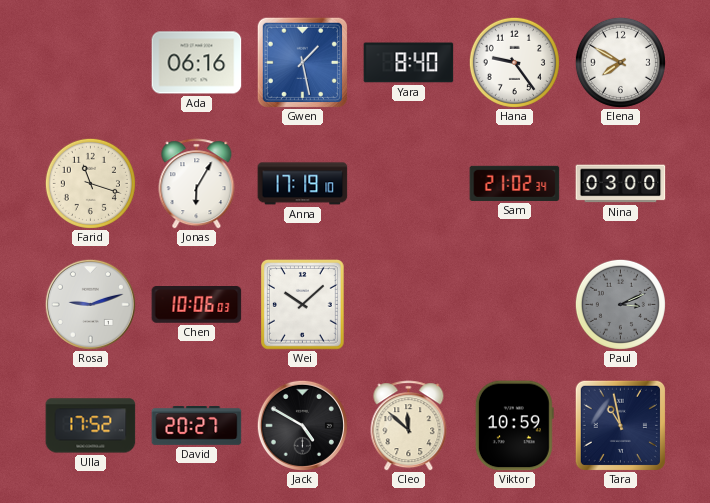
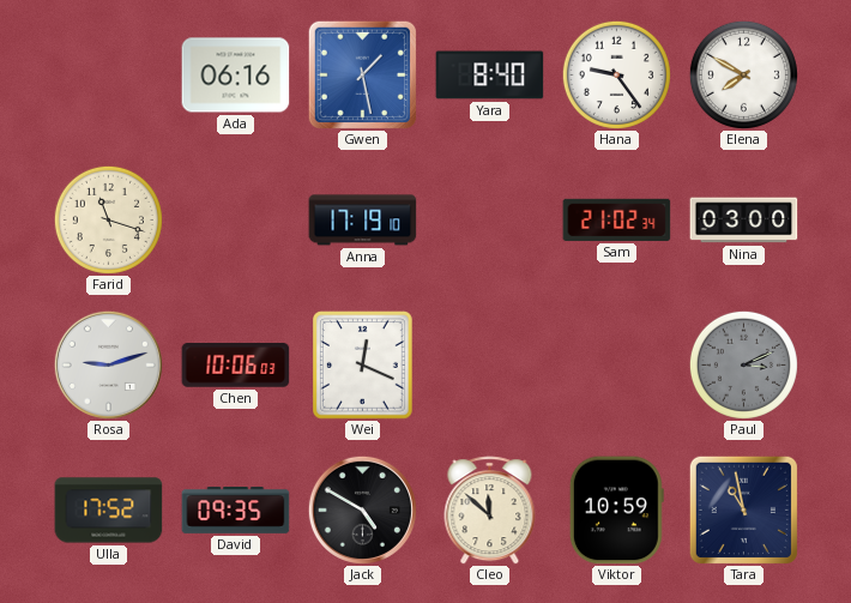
Jonas: 6:05 -> none (197, 184)
Wei: 10:08 -> 12:19 (363, 366)
David: 20:27 -> 09:35 (236, 511)
